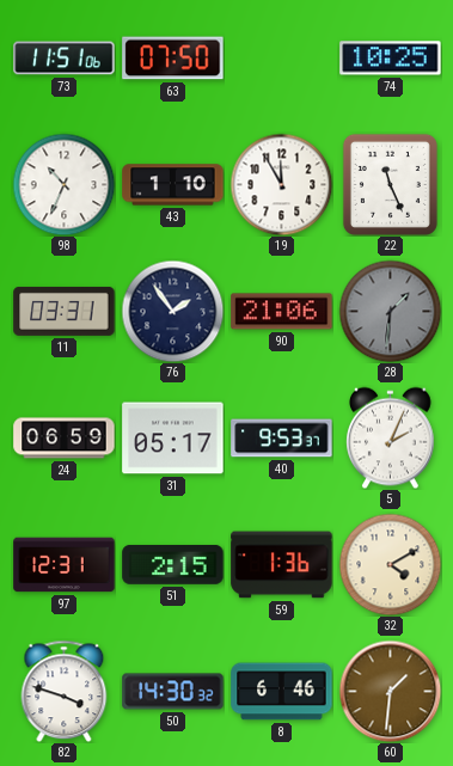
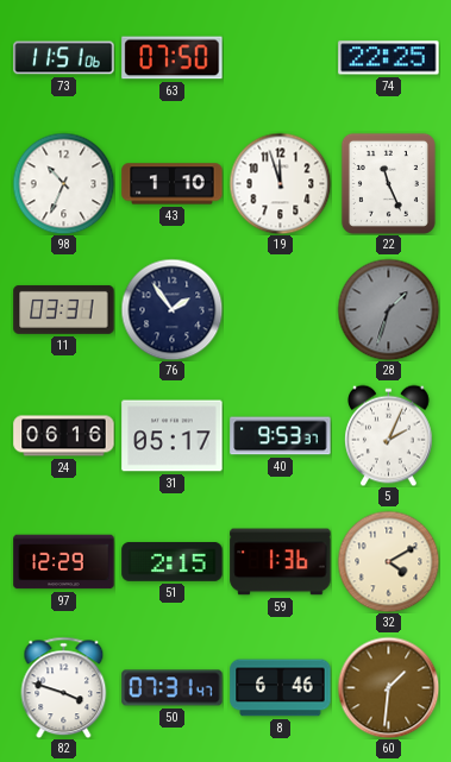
74: 10:25 -> 22:25 (389, 58)
19: 11:55 -> 11:57 (280, 183)
90: 21:06 -> none (282, 312)
28: 1:31 -> 1:33 (388, 309)
24: 06:59 -> 06:16 (64, 436)
97: 12:31 -> 12:29 (64, 562)
50: 14:30 -> 07:31 (173, 688)
